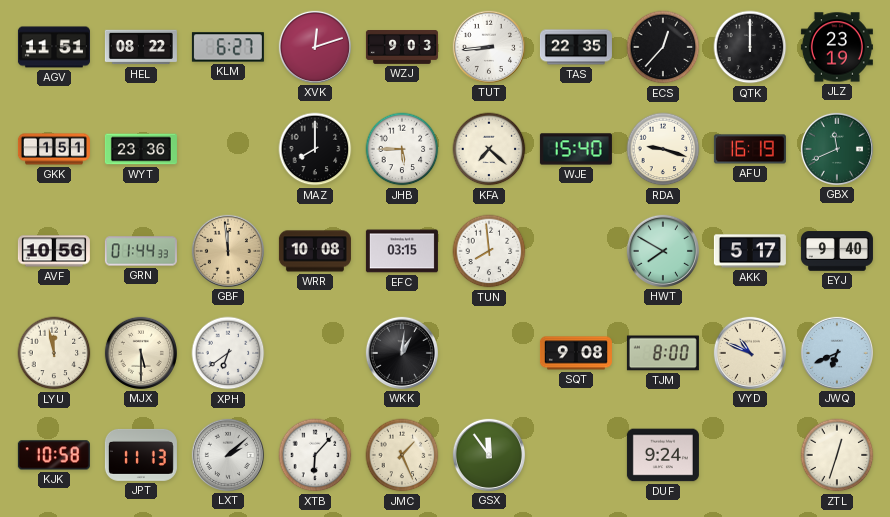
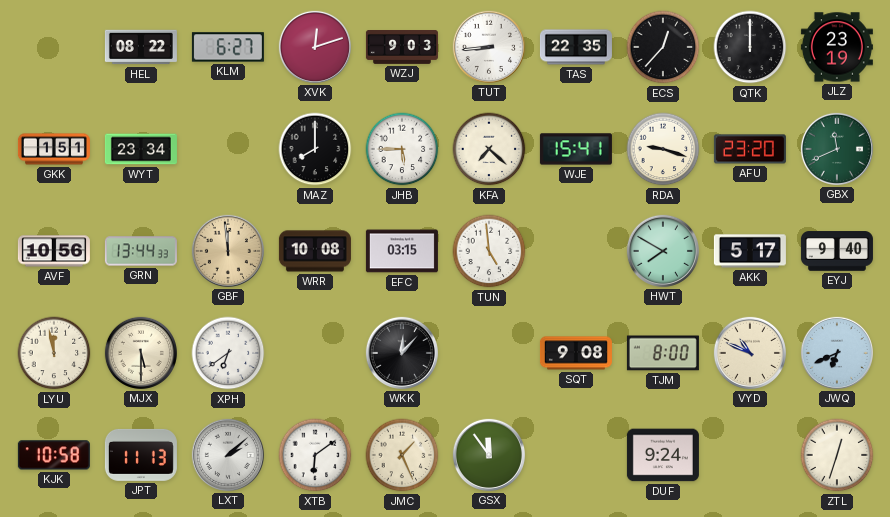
AGV: 11:51 -> none (54, 47)
WYT: 23:36 -> 23:34 (141, 149)
WJE: 15:40 -> 15:41 (576, 149)
AFU: 16:19 -> 23:20 (750, 149)
GRN: 01:44 -> 13:44 (141, 251)
TUN: 7:59 -> 4:59 (489, 251)
WKK: 1:01 -> 12:07 (402, 353)
XTB: 6:07 -> 6:09 (315, 455)
